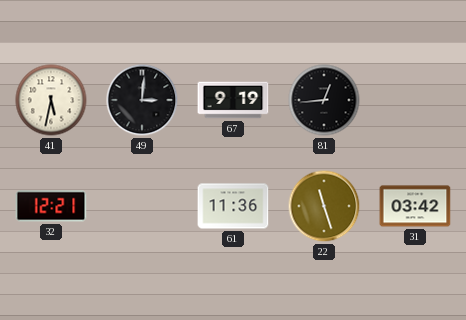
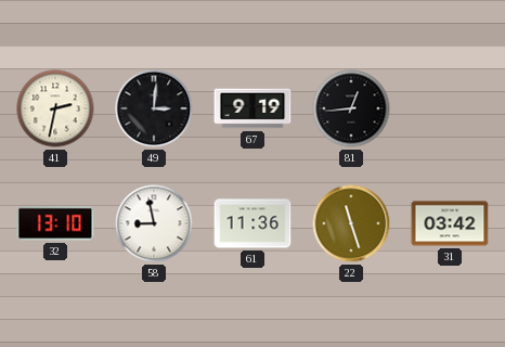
41: 5:32 -> 2:32 (55, 108)
32: 12:21 -> 13:10 (55, 223)
58: none -> 8:58 (154, 223)
